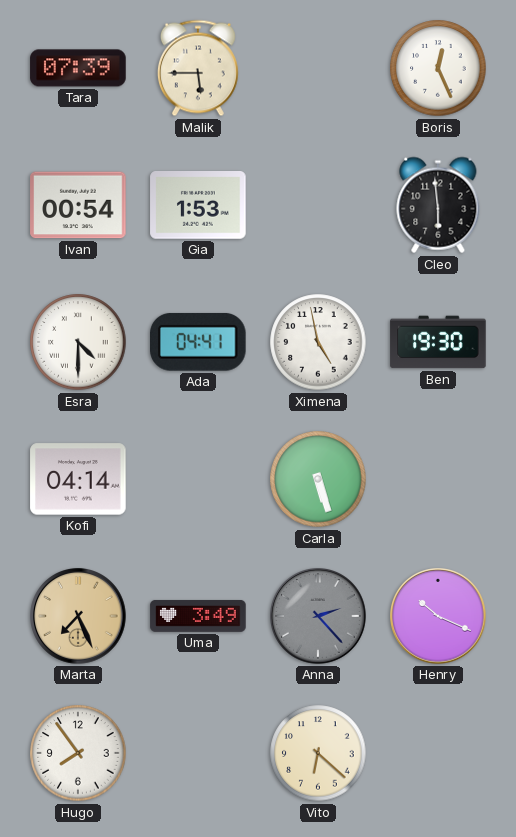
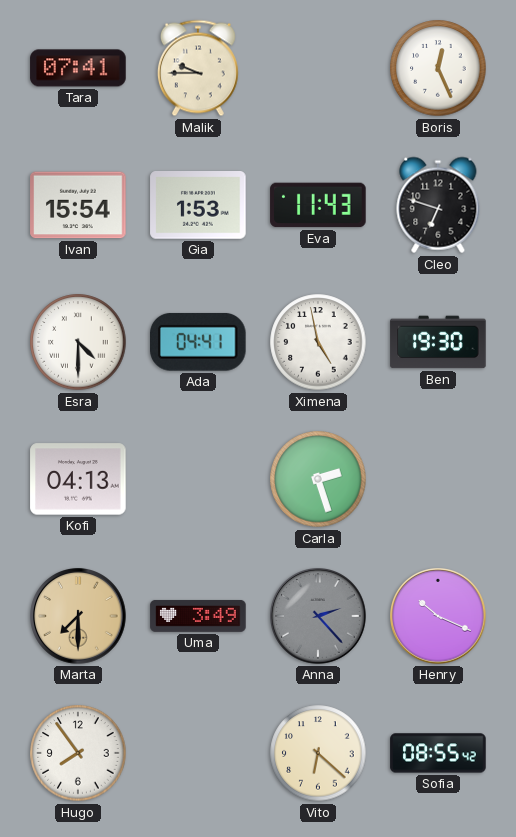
Tara: 07:39 -> 07:41 (78, 68)
Malik: 5:45 -> 9:45 (198, 68)
Ivan: 00:54 -> 15:54 (78, 205)
Eva: none -> 11:43 (318, 205)
Cleo: 5:59 -> 6:48 (438, 205)
Kofi: 04:14 -> 04:13 (78, 479)
Carla: 5:27 -> 2:27 (318, 479)
Marta: 7:26 -> 7:30 (79, 617)
Sofia: none -> 08:55 (438, 753)
